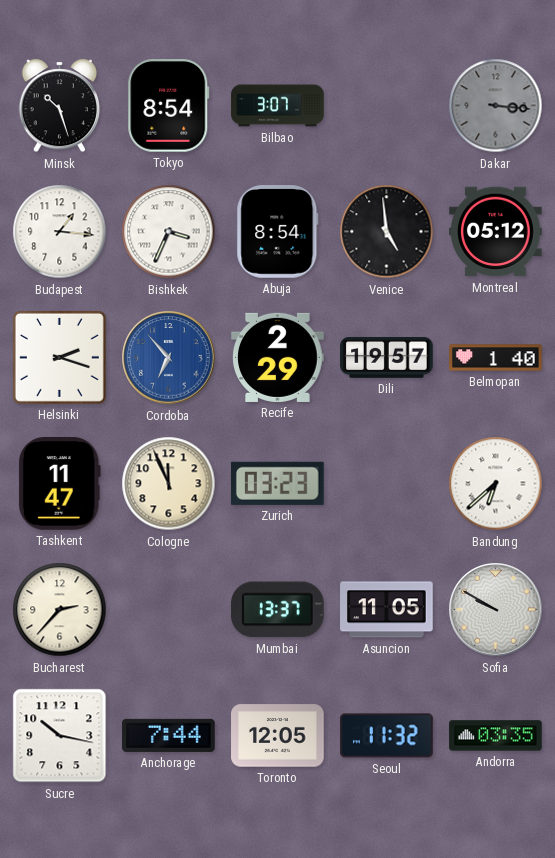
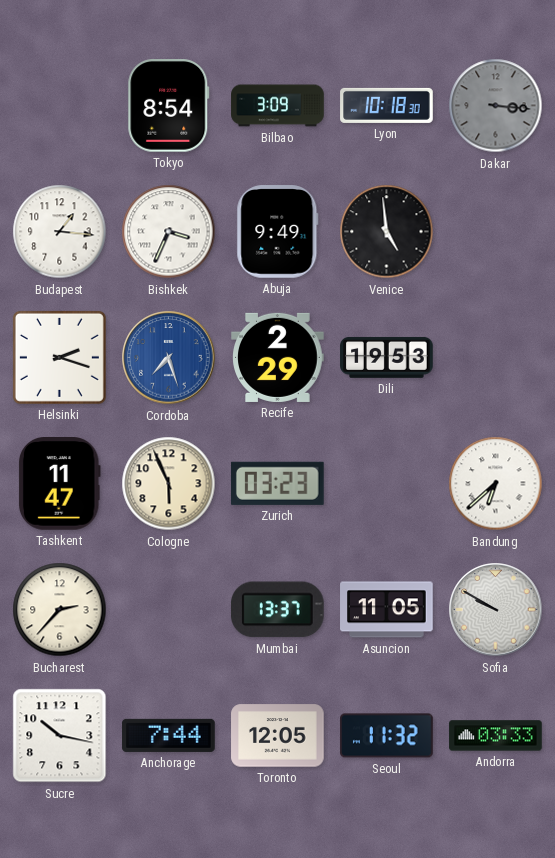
Minsk: 10:27 -> none (60, 106)
Bilbao: 3:07 -> 3:09 (278, 106)
Lyon: none -> 10:18 (387, 105)
Abuja: 8:54 -> 9:49 (278, 232)
Montreal: 05:12 -> none (496, 232)
Cordoba: 6:53 -> 7:27 (169, 358)
Dili: 19:57 -> 19:53 (387, 357)
Belmopan: 1:40 -> none (496, 358)
Cologne: 11:56 -> 5:56 (169, 484)
Andorra: 03:35 -> 03:33 (496, 736)
